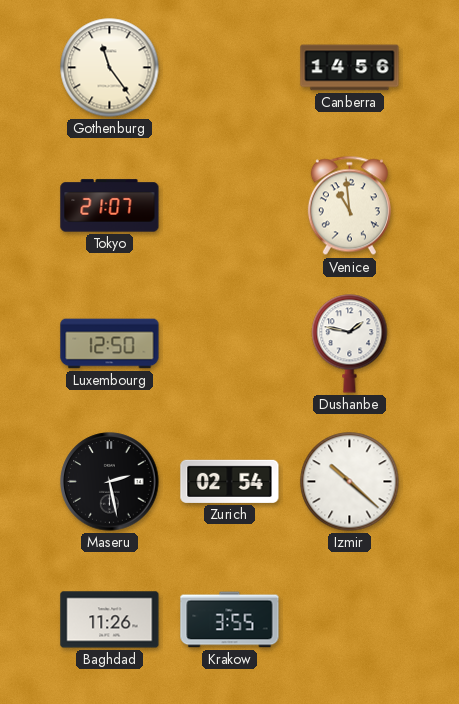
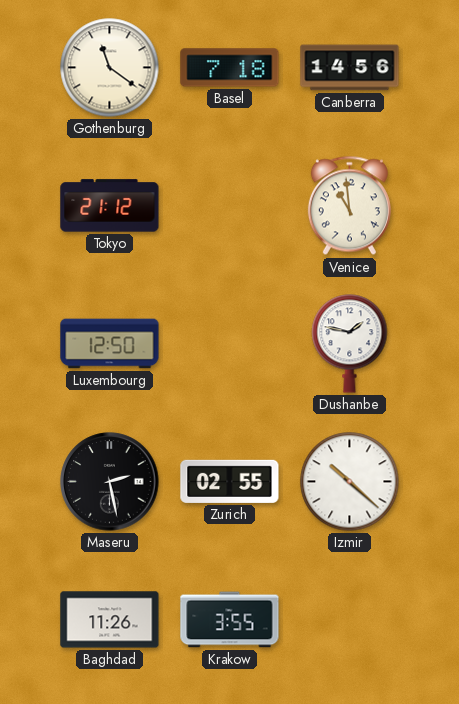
Gothenburg: 11:24 -> 11:21 (110, 68)
Basel: none -> 7:18 (230, 68)
Tokyo: 21:07 -> 21:12 (110, 206)
Zurich: 02:54 -> 02:55 (230, 481)
